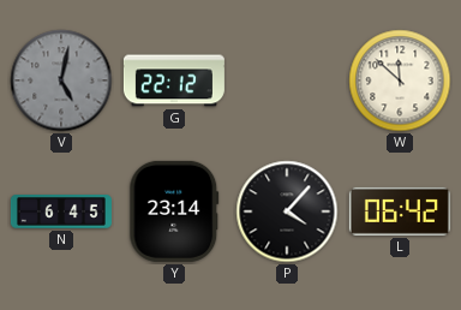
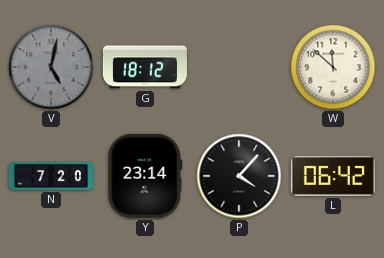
G: 22:12 -> 18:12 (145, 67)
N: 6:45 -> 7:20 (51, 176)
